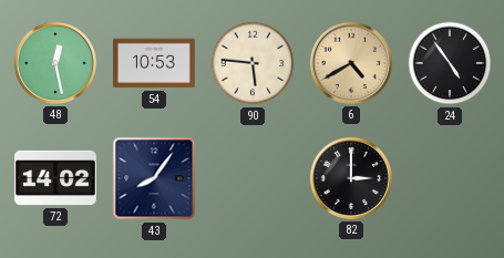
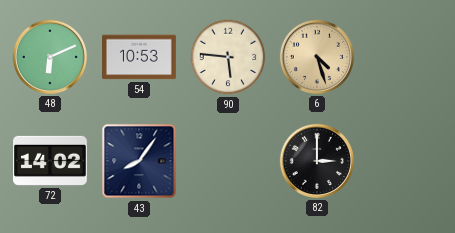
48: 12:28 -> 6:11 (50, 57)
6: 4:40 -> 4:27 (317, 57)
24: 4:54 -> none (450, 63)
